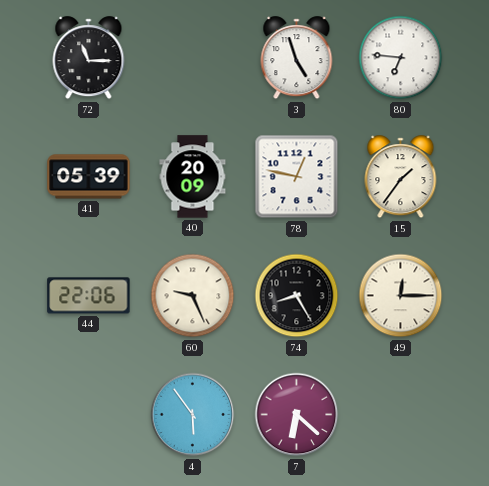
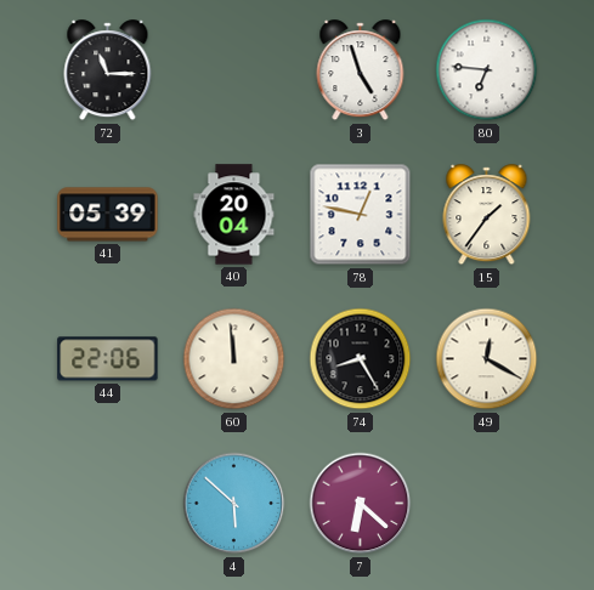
40: 20:09 -> 20:04 (234, 215)
60: 9:26 -> 11:59 (234, 359)
49: 12:15 -> 12:20 (487, 359)
4: 5:54 -> 5:52 (234, 504)
